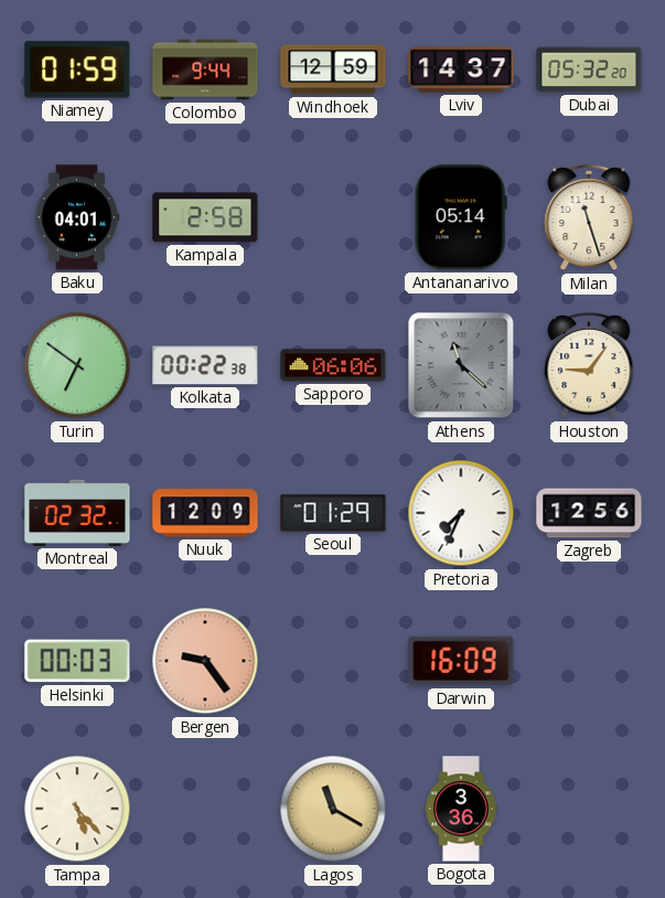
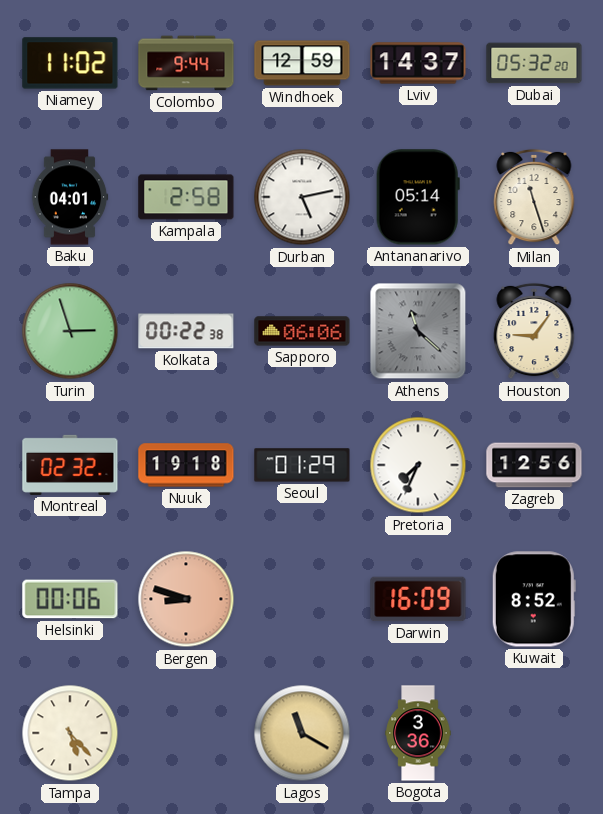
Niamey: 01:59 -> 11:02 (70, 63)
Durban: none -> 5:13 (302, 197)
Turin: 6:51 -> 2:57 (70, 331)
Nuuk: 12:09 -> 19:18 (186, 465)
Helsinki: 00:03 -> 00:06 (70, 599)
Bergen: 9:24 -> 8:48 (186, 599)
Kuwait: none -> 8:52 (534, 599)
